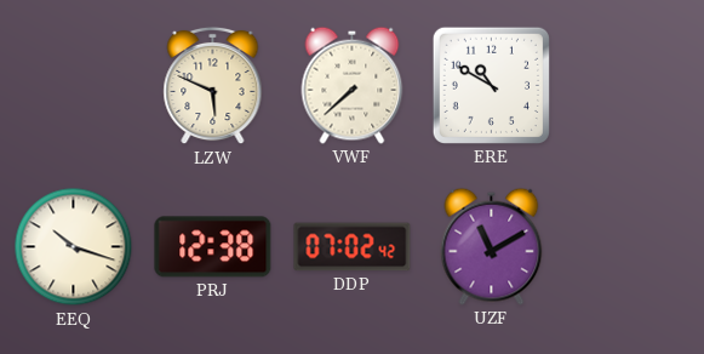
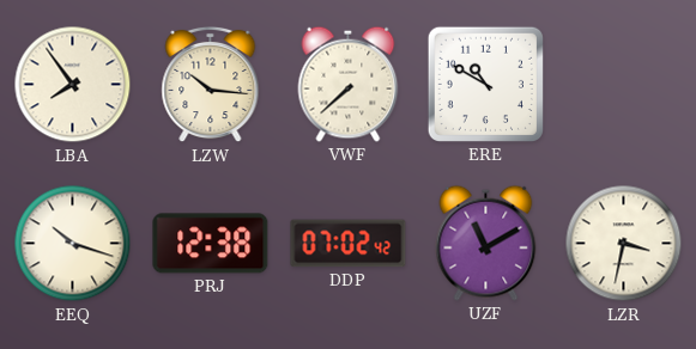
LBA: none -> 7:54 (73, 85)
LZW: 5:49 -> 10:16 (211, 85)
LZR: none -> 3:32 (624, 244)
